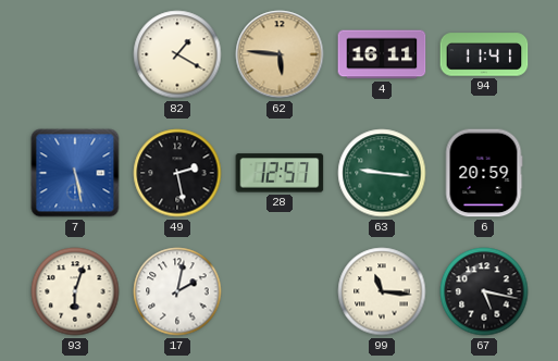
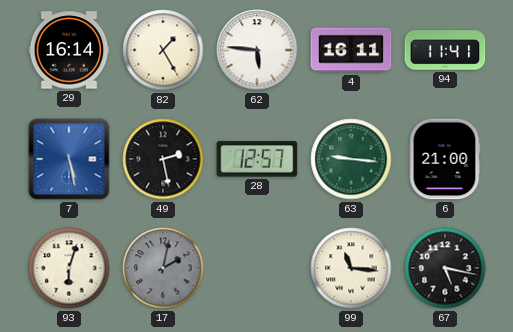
29: none -> 16:14 (69, 50)
82: 1:20 -> 1:25 (163, 50)
62 dial: champagne -> white (257, 50)
6: 20:59 -> 21:00 (445, 159)
17 dial: white -> grey (163, 268)
